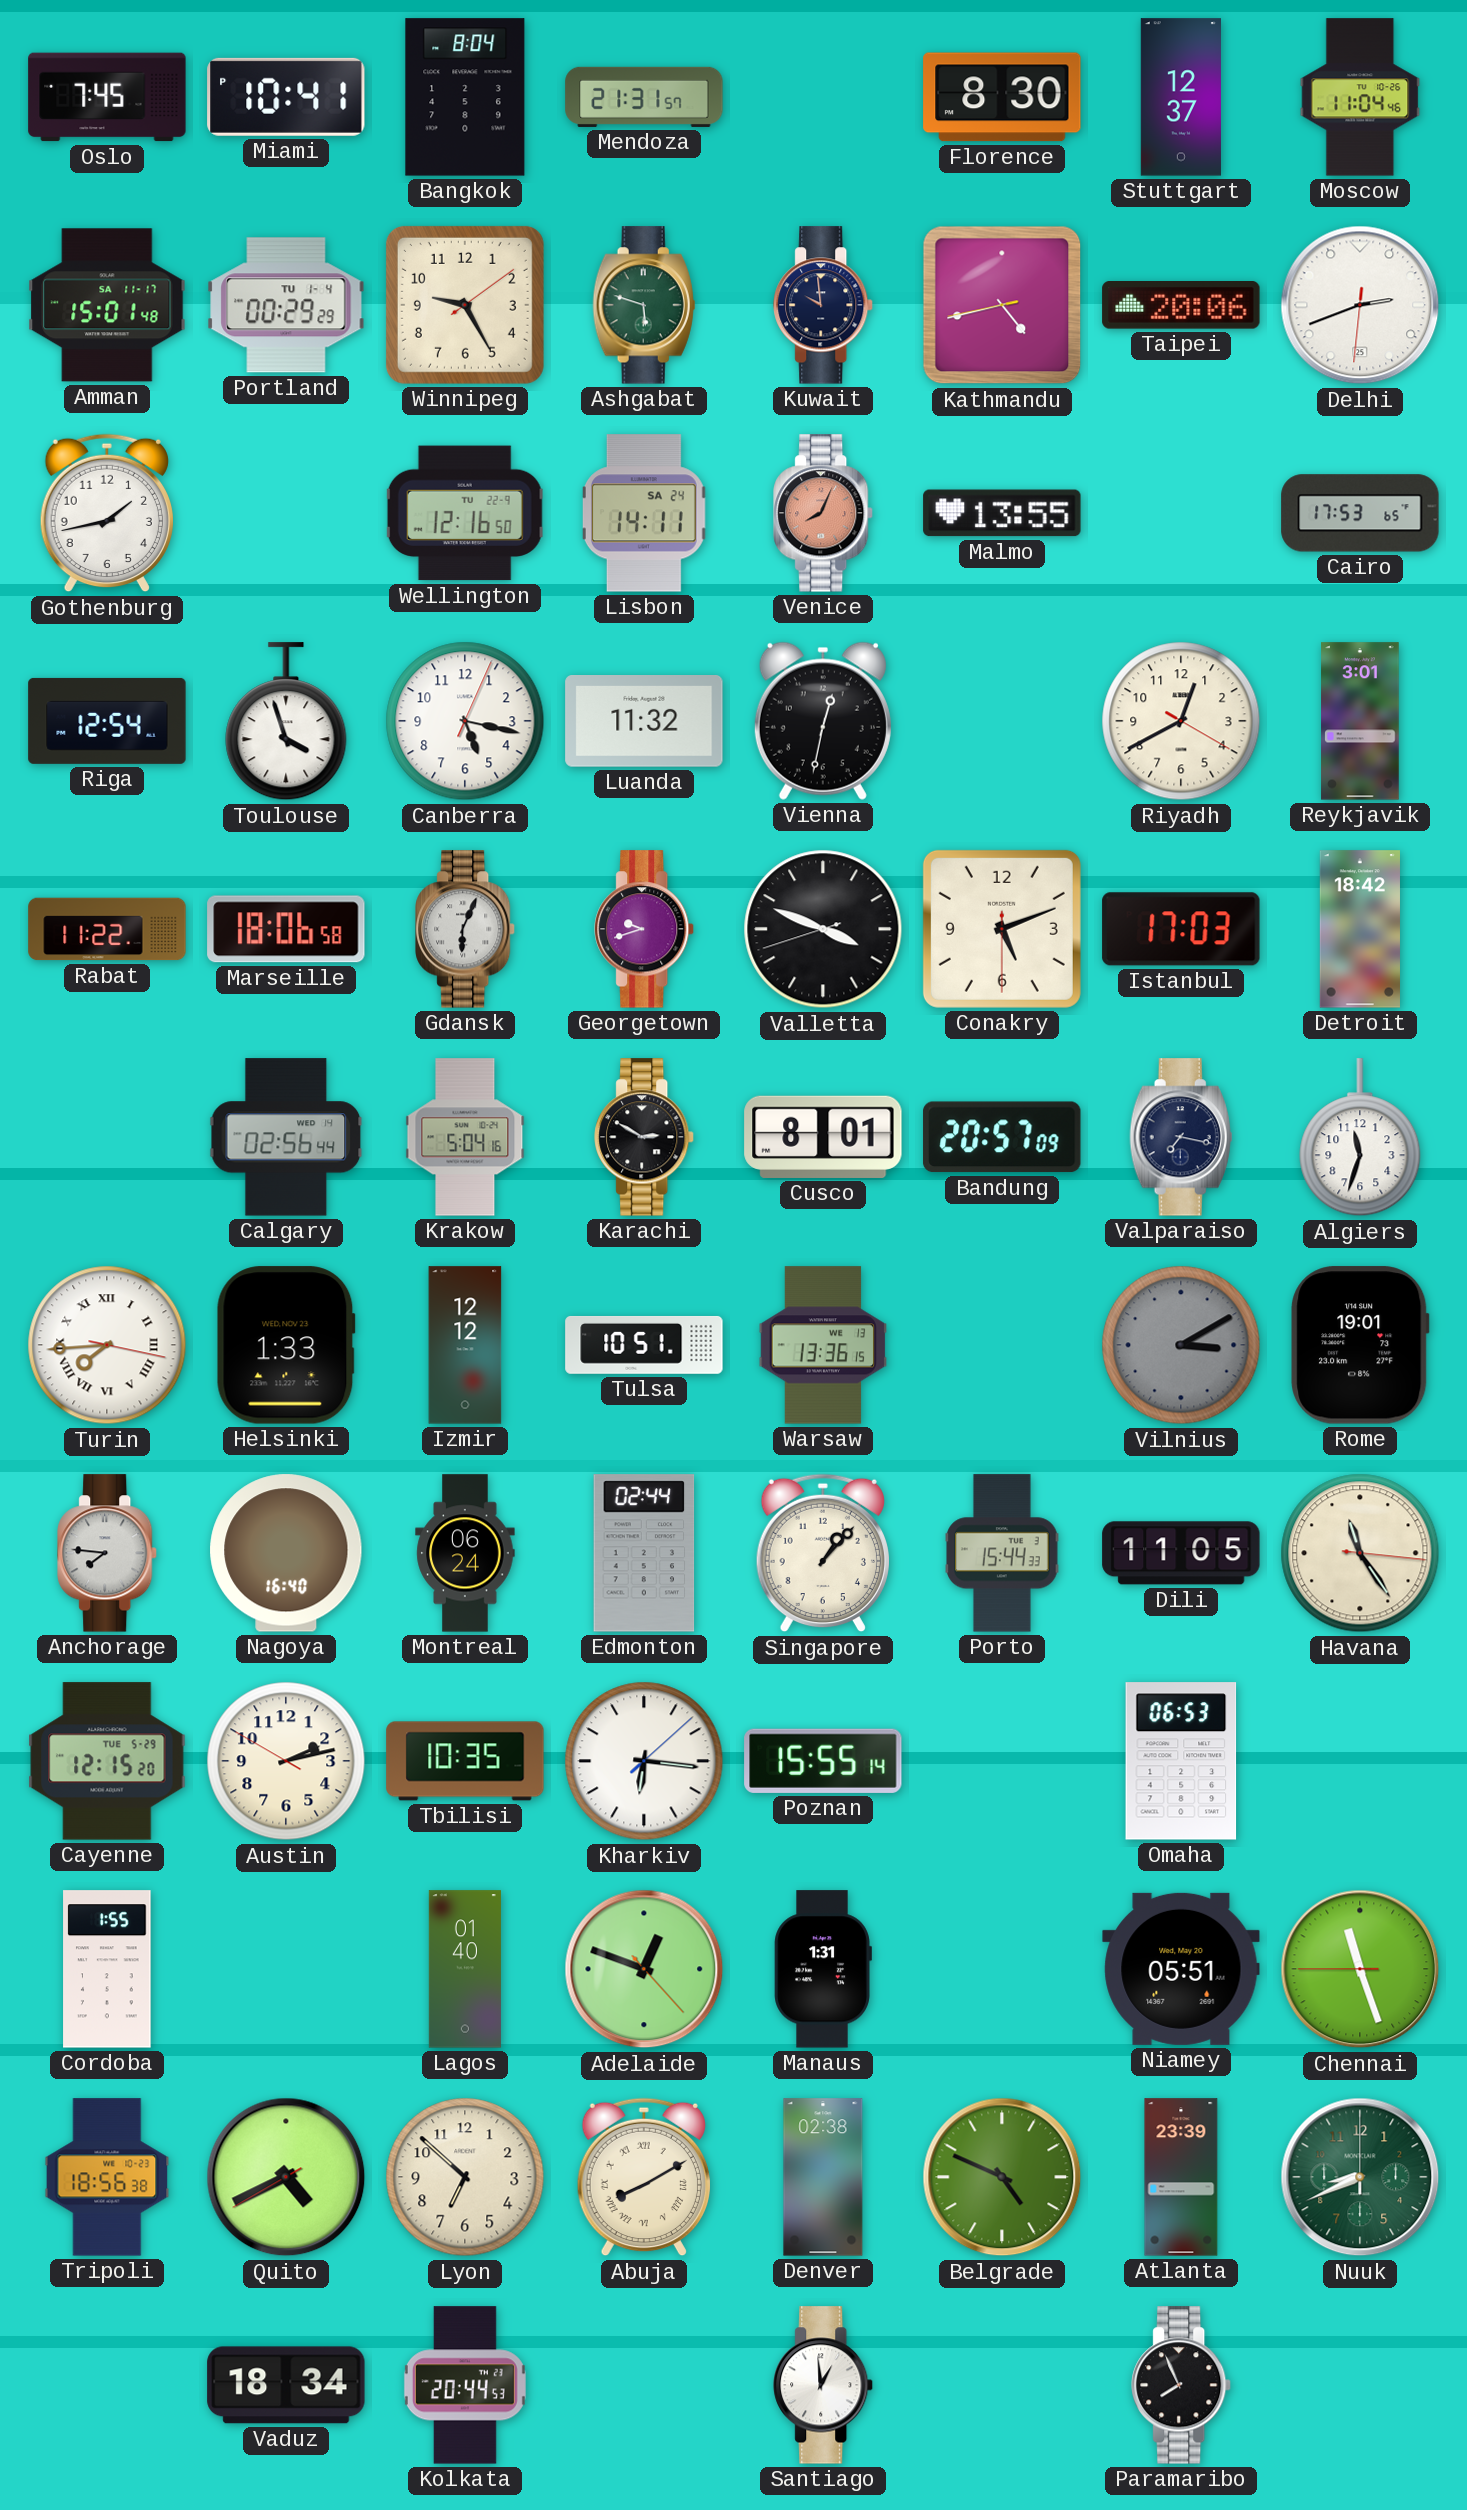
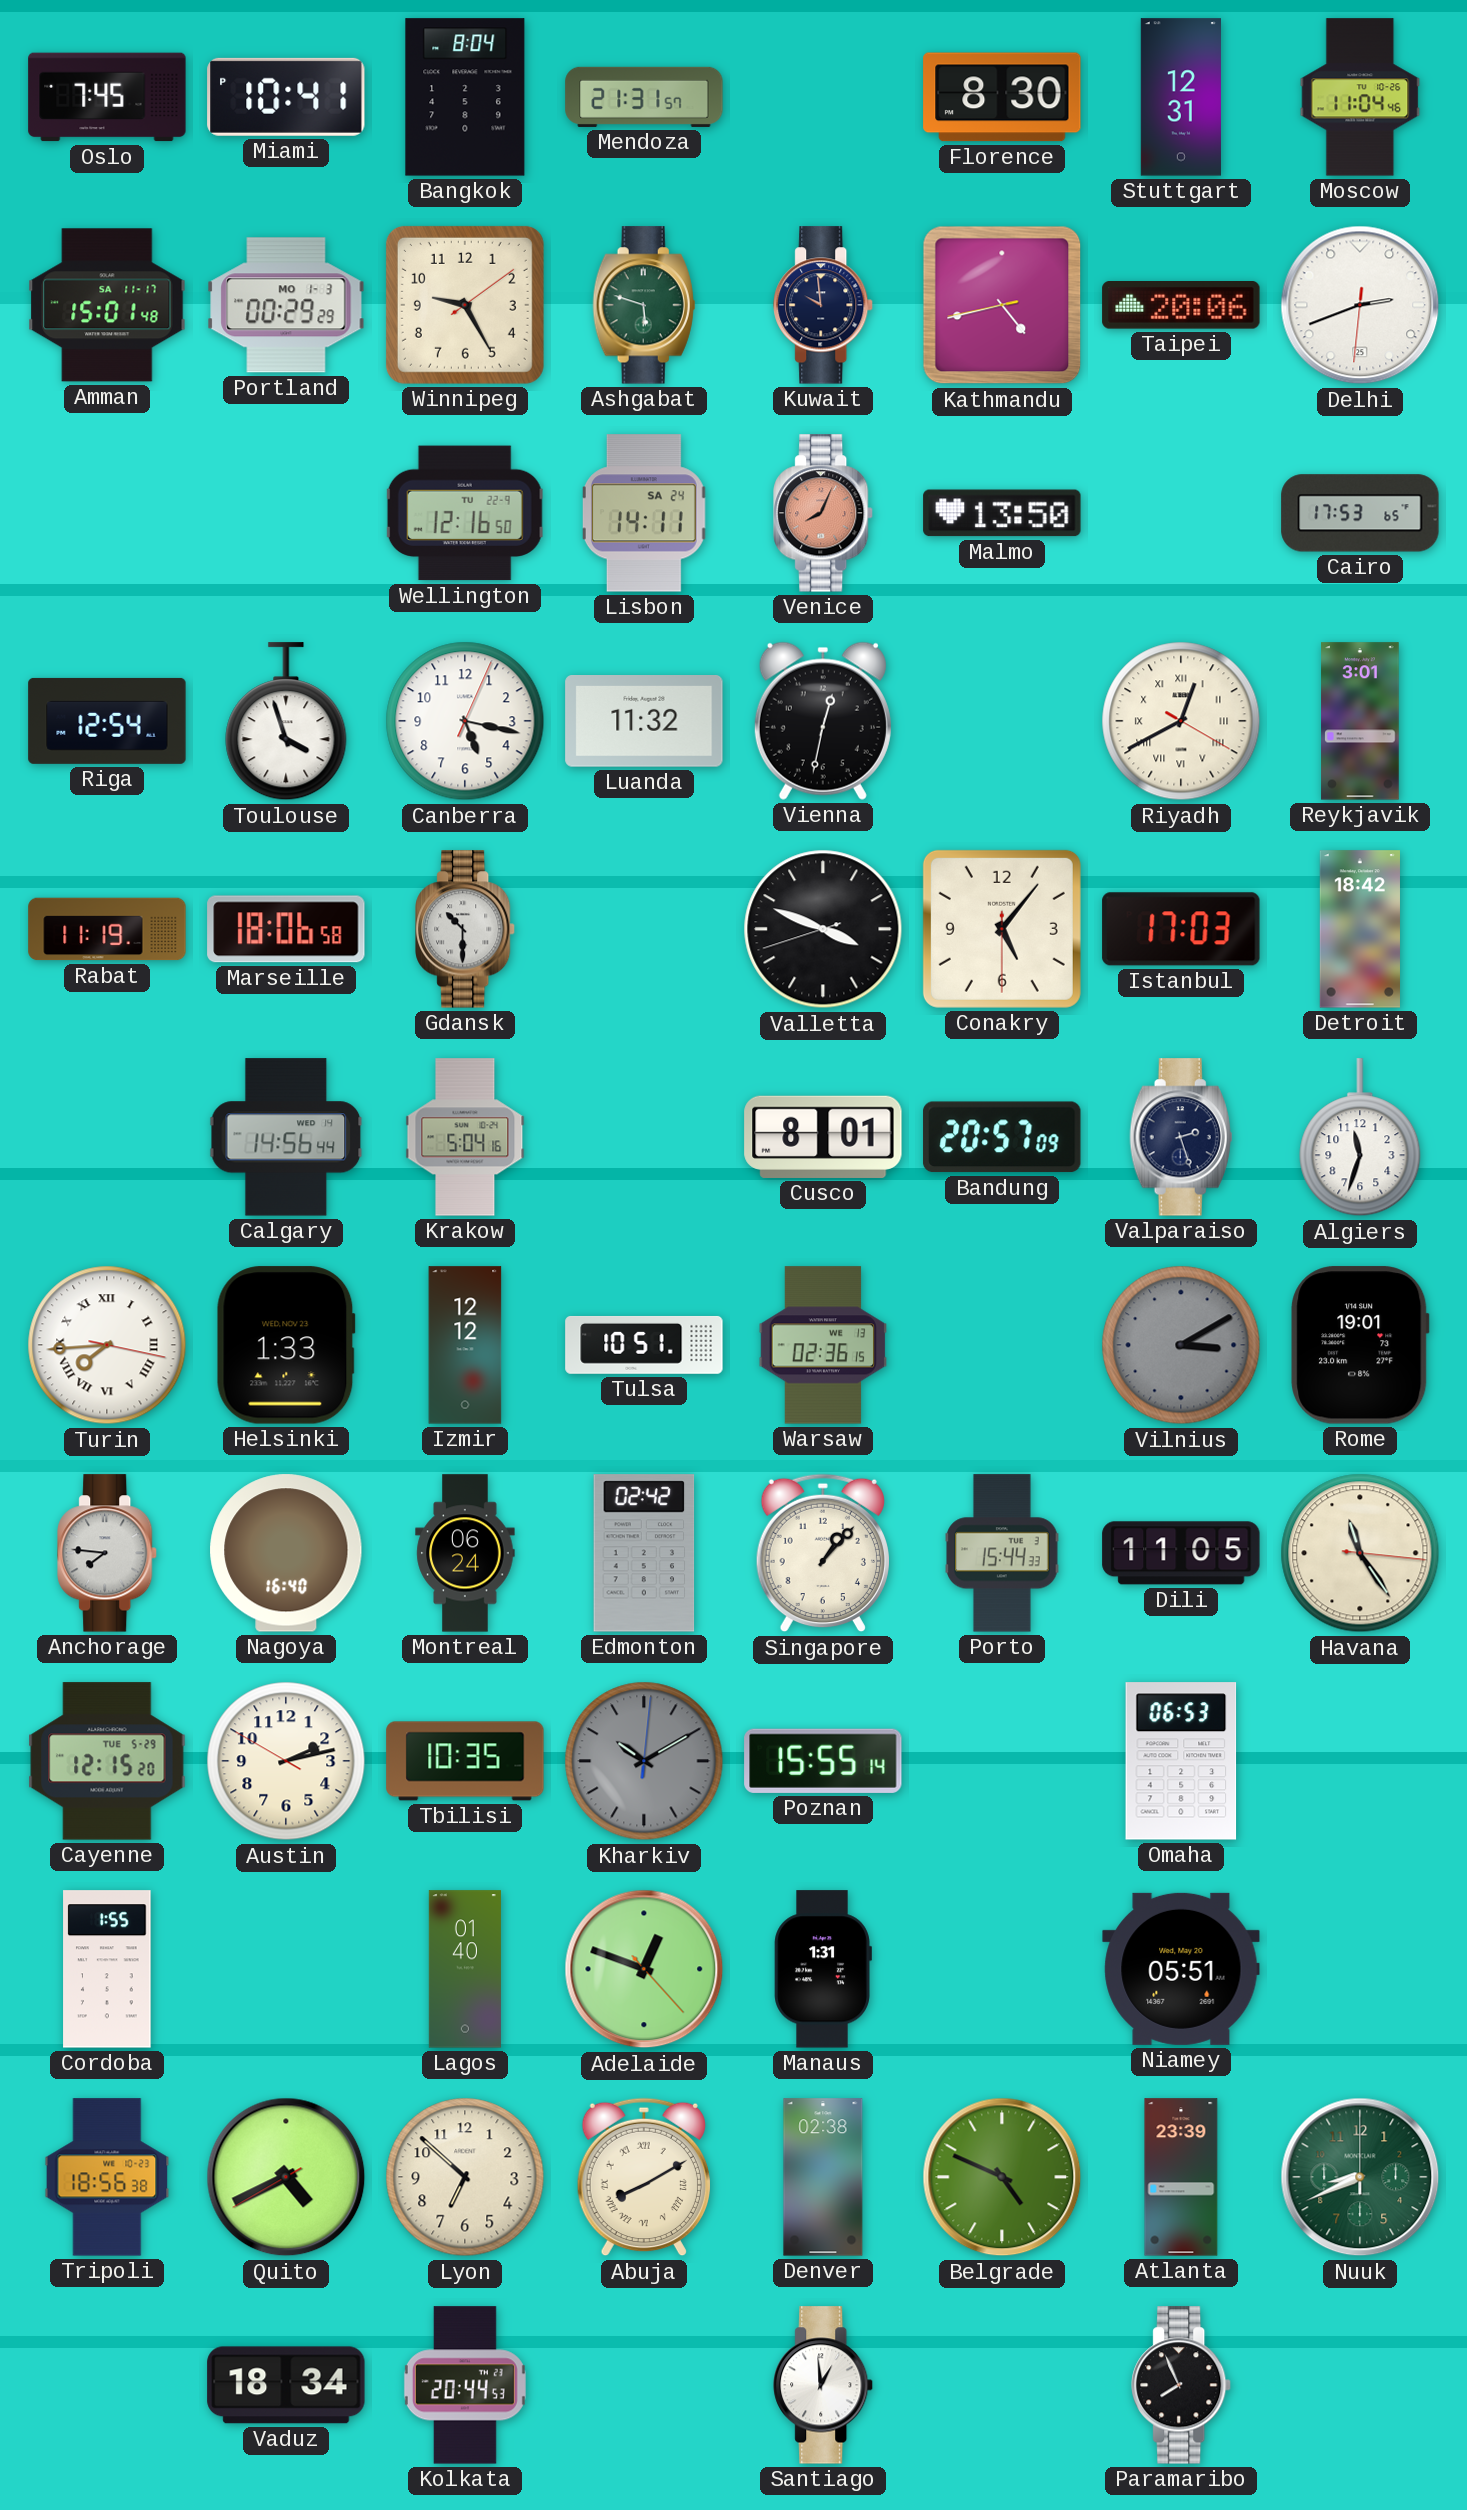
Stuttgart: 12:37 -> 12:31 (1181, 97)
Portland date: TU 1-4 -> MO 1-3 (286, 305)
Gothenburg: 1:43 -> none (107, 513)
Malmo: 13:55 -> 13:50 (1002, 513)
Riyadh numerals: Arabic -> Roman (1181, 721)
Rabat: 11:22 -> 11:19 (107, 929)
Gdansk: 6:04 -> 10:30 (466, 929)
Georgetown: 9:42 -> none (645, 929)
Conakry: 5:11 -> 5:06 (1002, 929)
Calgary: 02:56 -> 14:56 (286, 1137)
Karachi: 2:50 -> none (645, 1137)
Valparaiso: 7:17 -> 2:27 (1181, 1137)
Warsaw: 13:36 -> 02:36 (823, 1345)
Edmonton: 02:44 -> 02:42 (644, 1553)
Kharkiv: 6:16 -> 10:10 (644, 1761)
Kharkiv dial: white -> grey (644, 1761)
Chennai: 11:26 -> none (1360, 1969)
